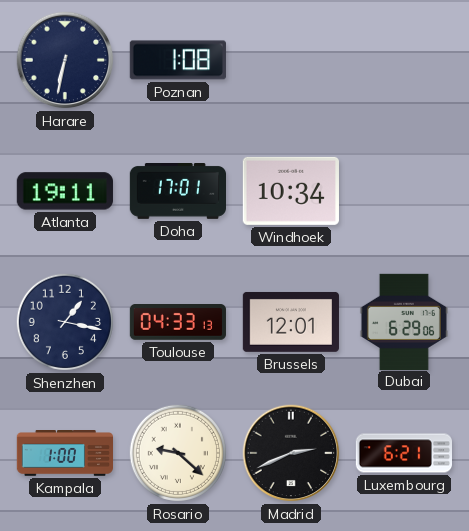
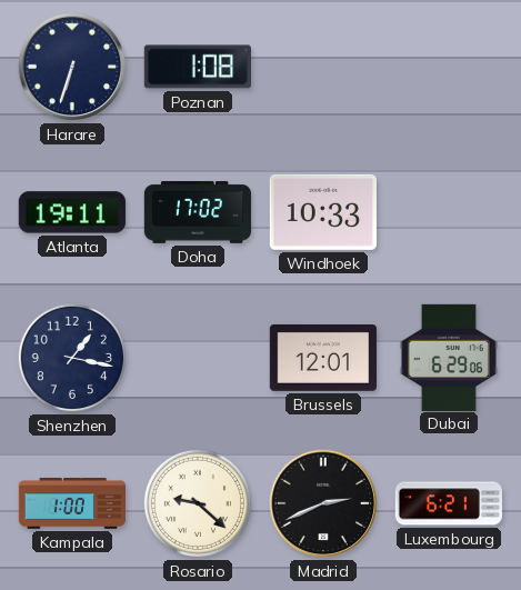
Harare: 6:32 -> 6:33 (72, 67)
Doha: 17:01 -> 17:02 (197, 213)
Windhoek: 10:34 -> 10:33 (323, 212)
Toulouse: 04:33 -> none (177, 323)
